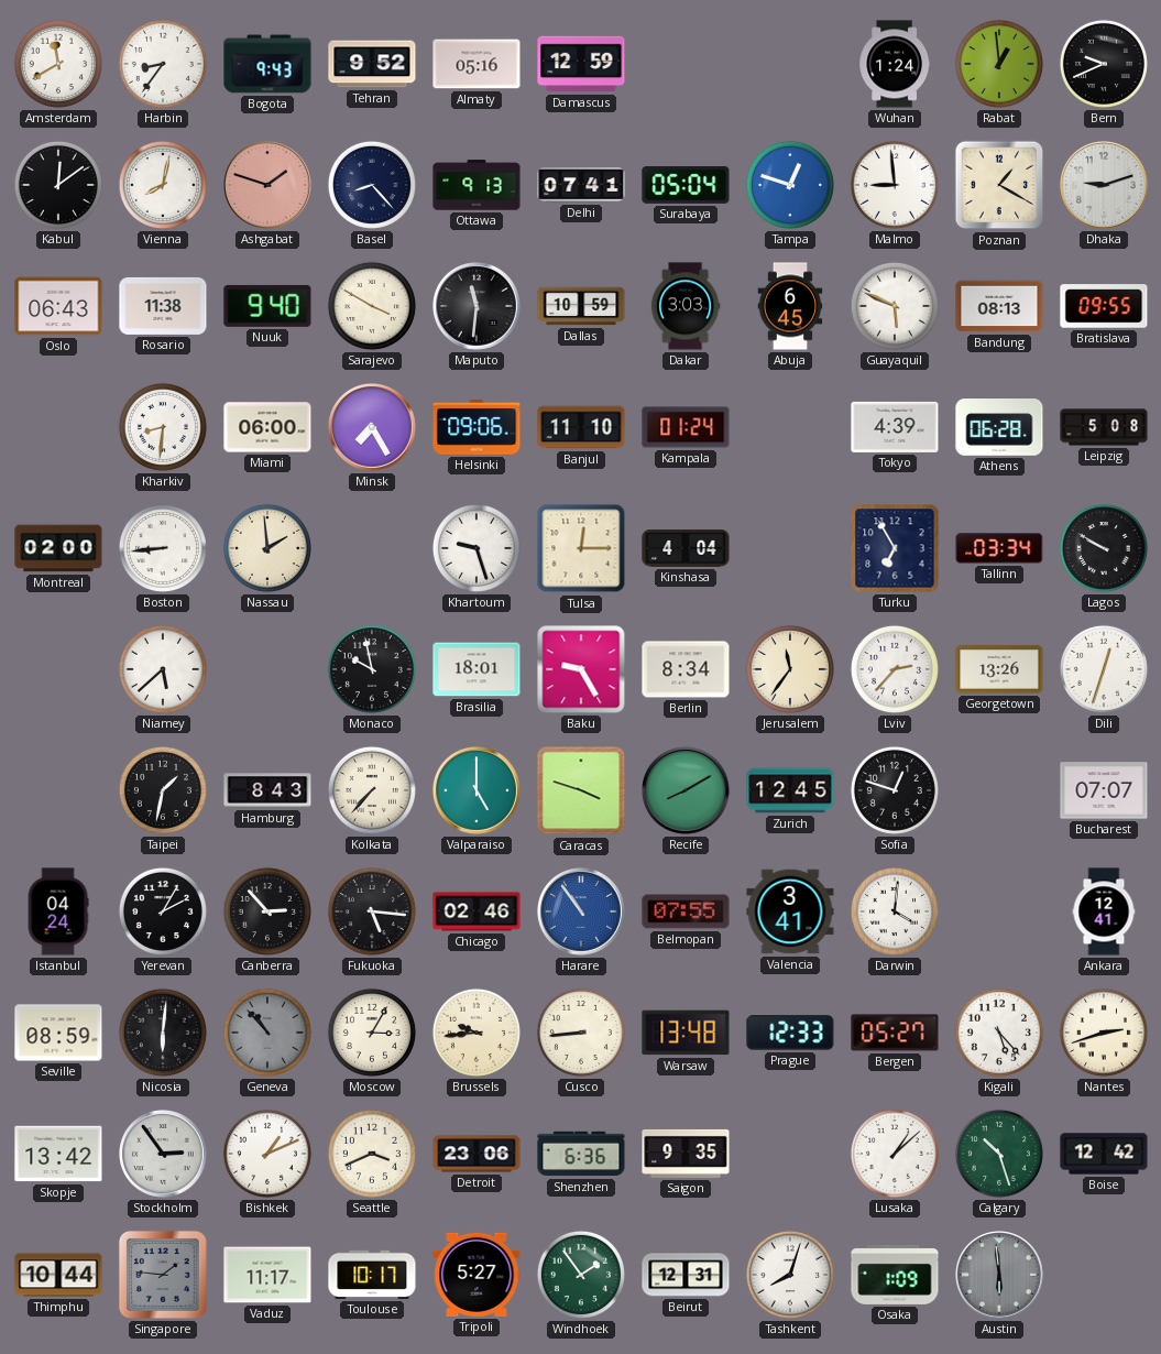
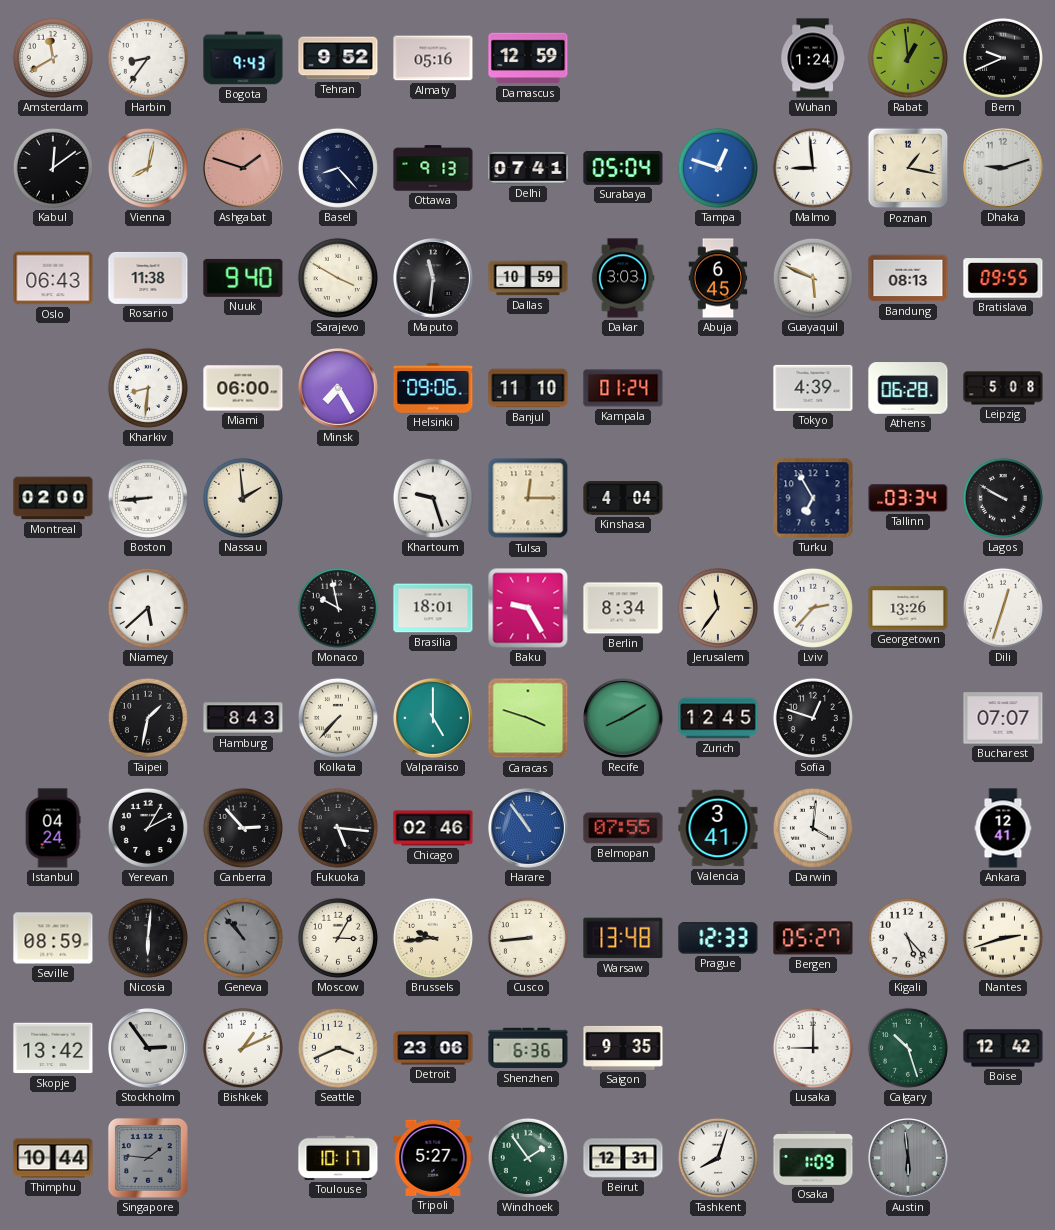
Poznan: 1:20 -> 1:17 (908, 168)
Lusaka: 1:08 -> 9:00 (813, 1048)
Vaduz: 11:17 -> none (267, 1275)
